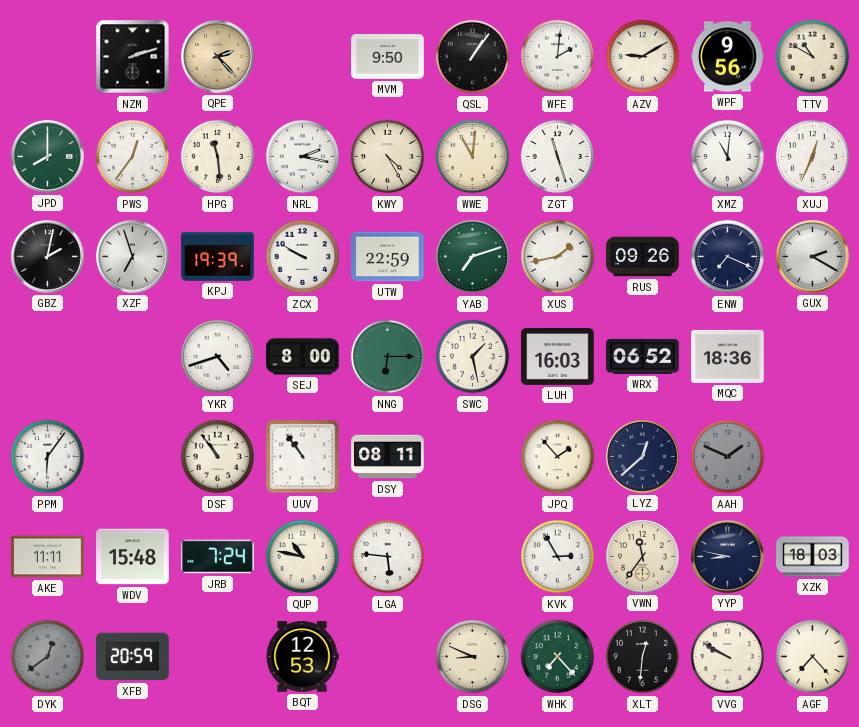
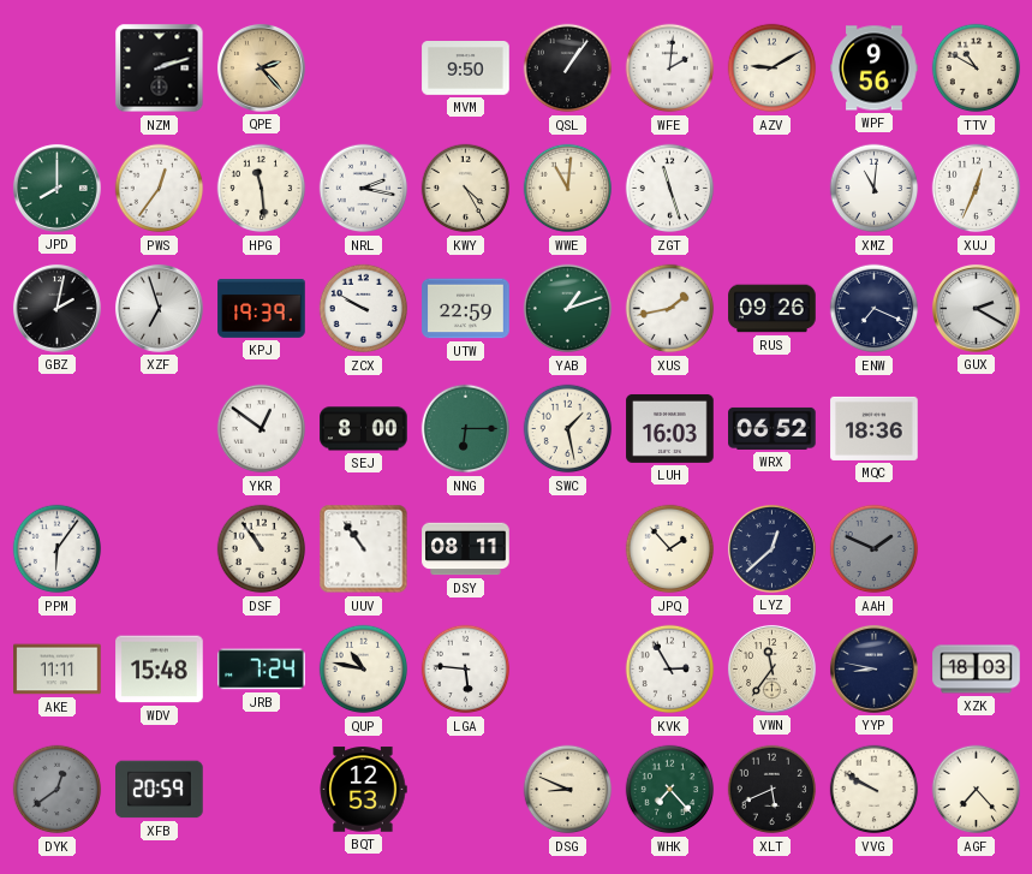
YAB: 7:12 -> 1:12 (568, 309)
YKR: 4:42 -> 12:51 (262, 429)
XLT: 12:31 -> 5:41 (772, 790)
